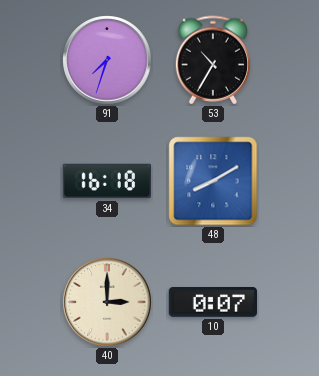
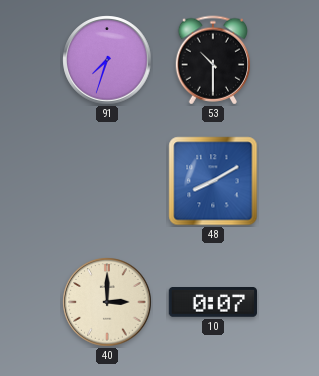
53: 10:35 -> 10:30 (212, 60)
34: 16:18 -> none (106, 181)
